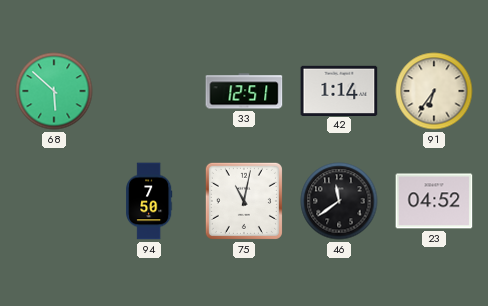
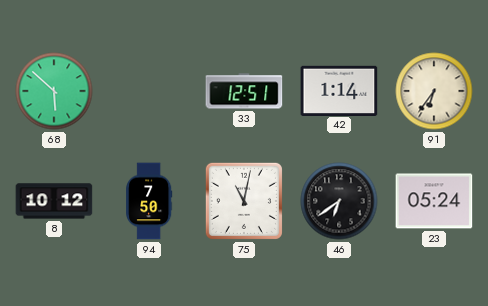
8: none -> 10:12 (54, 201)
46: 11:39 -> 6:39 (339, 201)
23: 04:52 -> 05:24 (434, 201)
